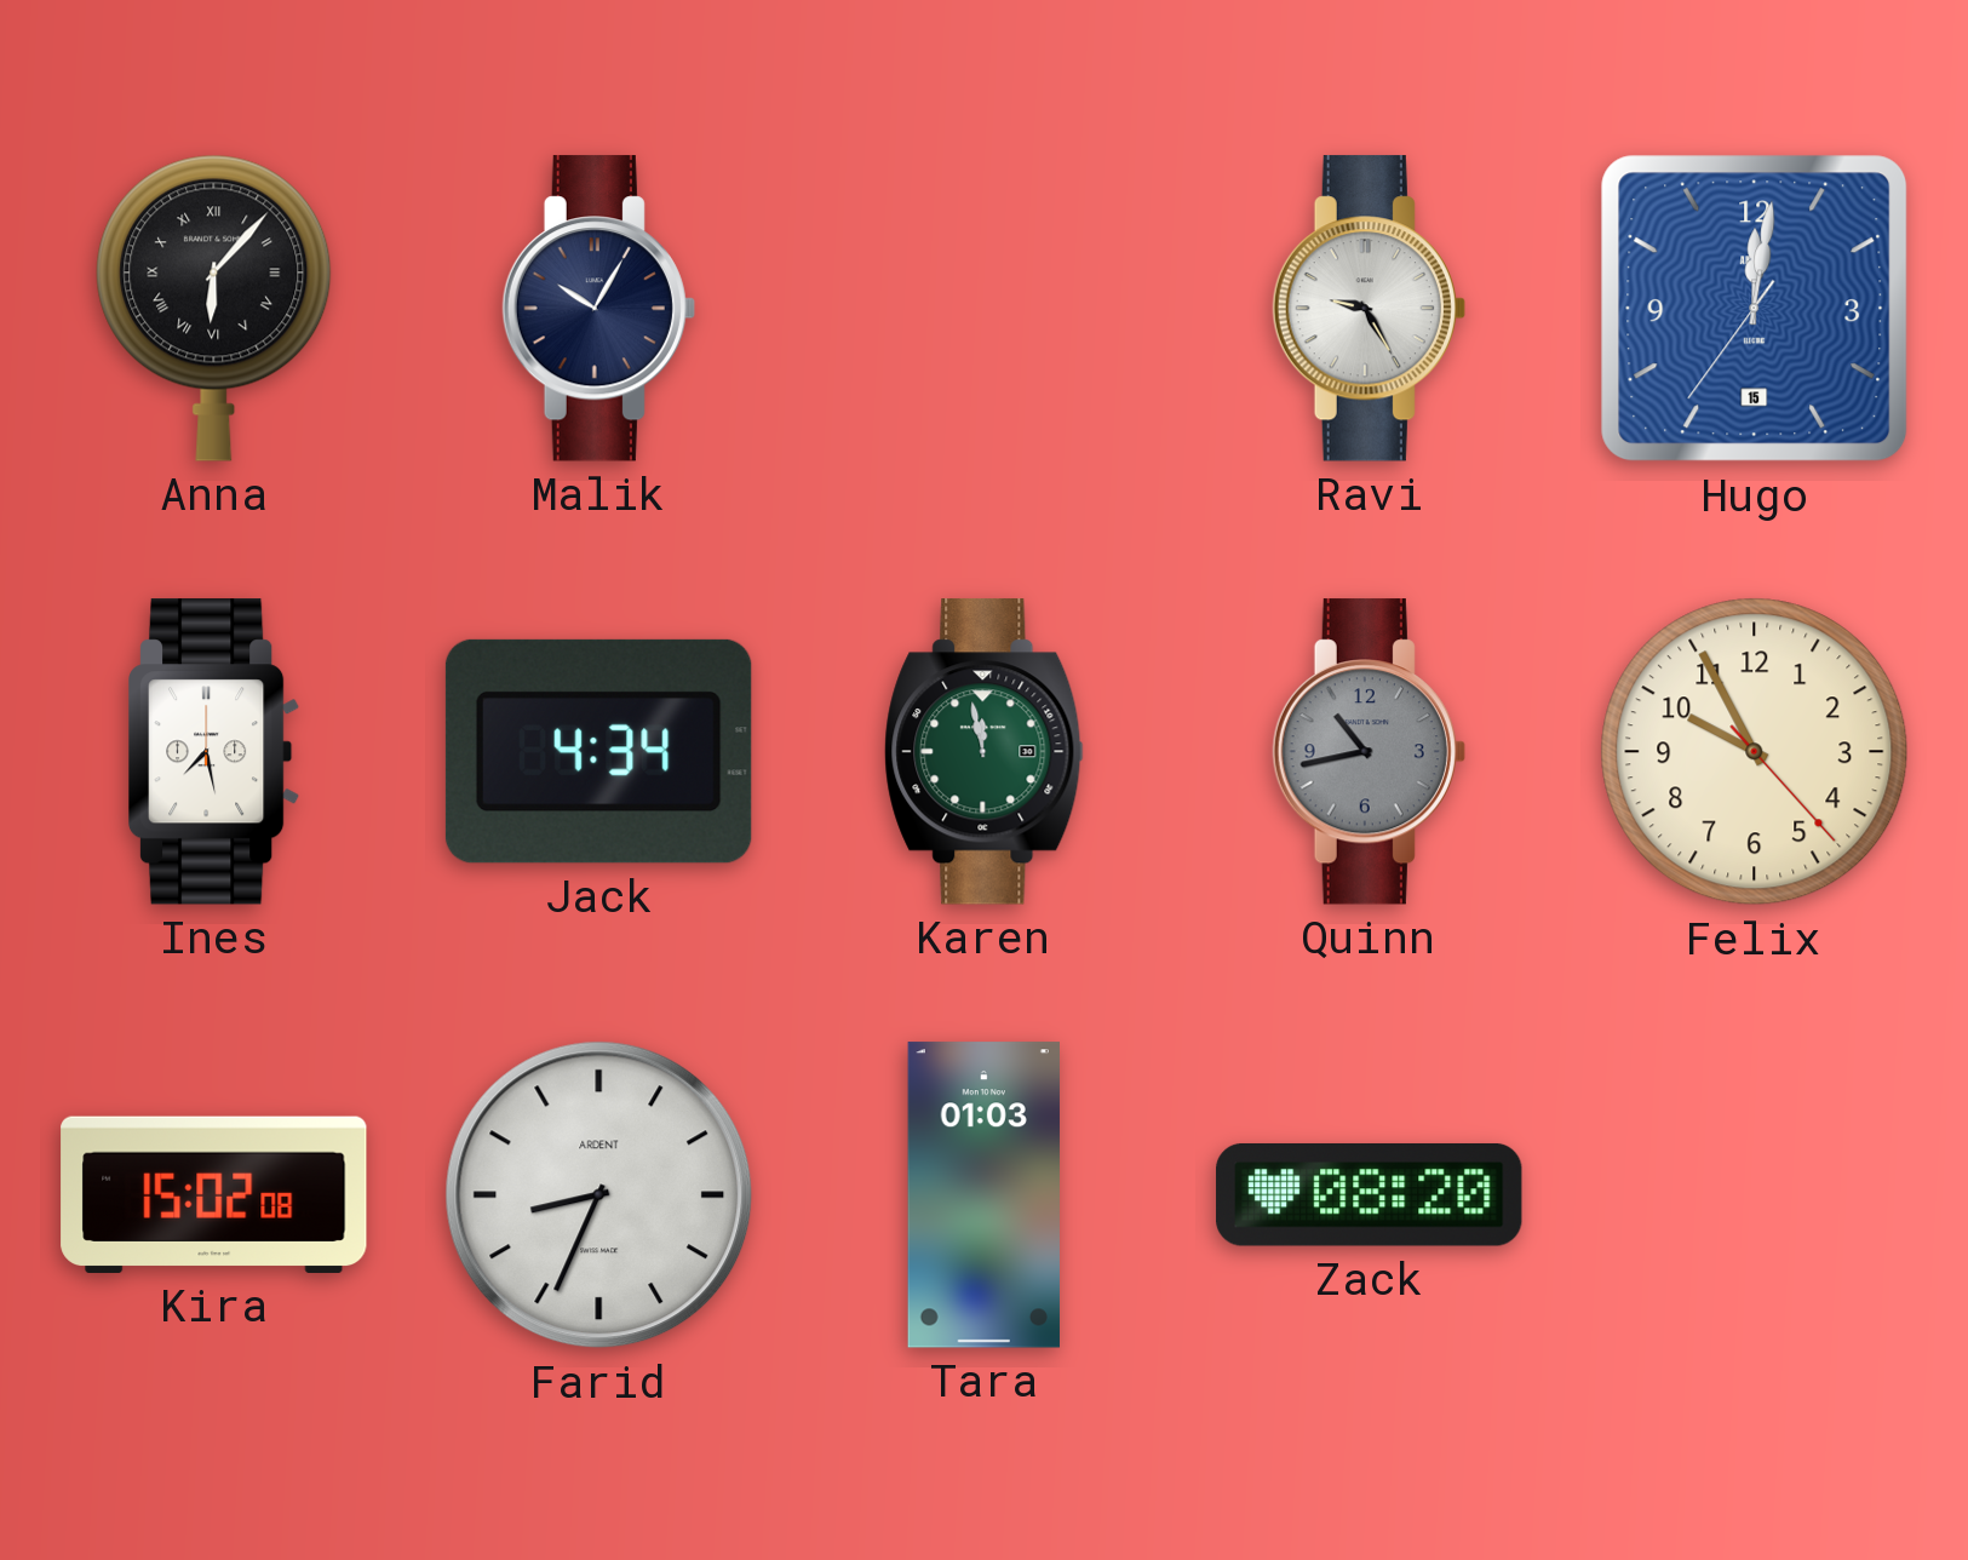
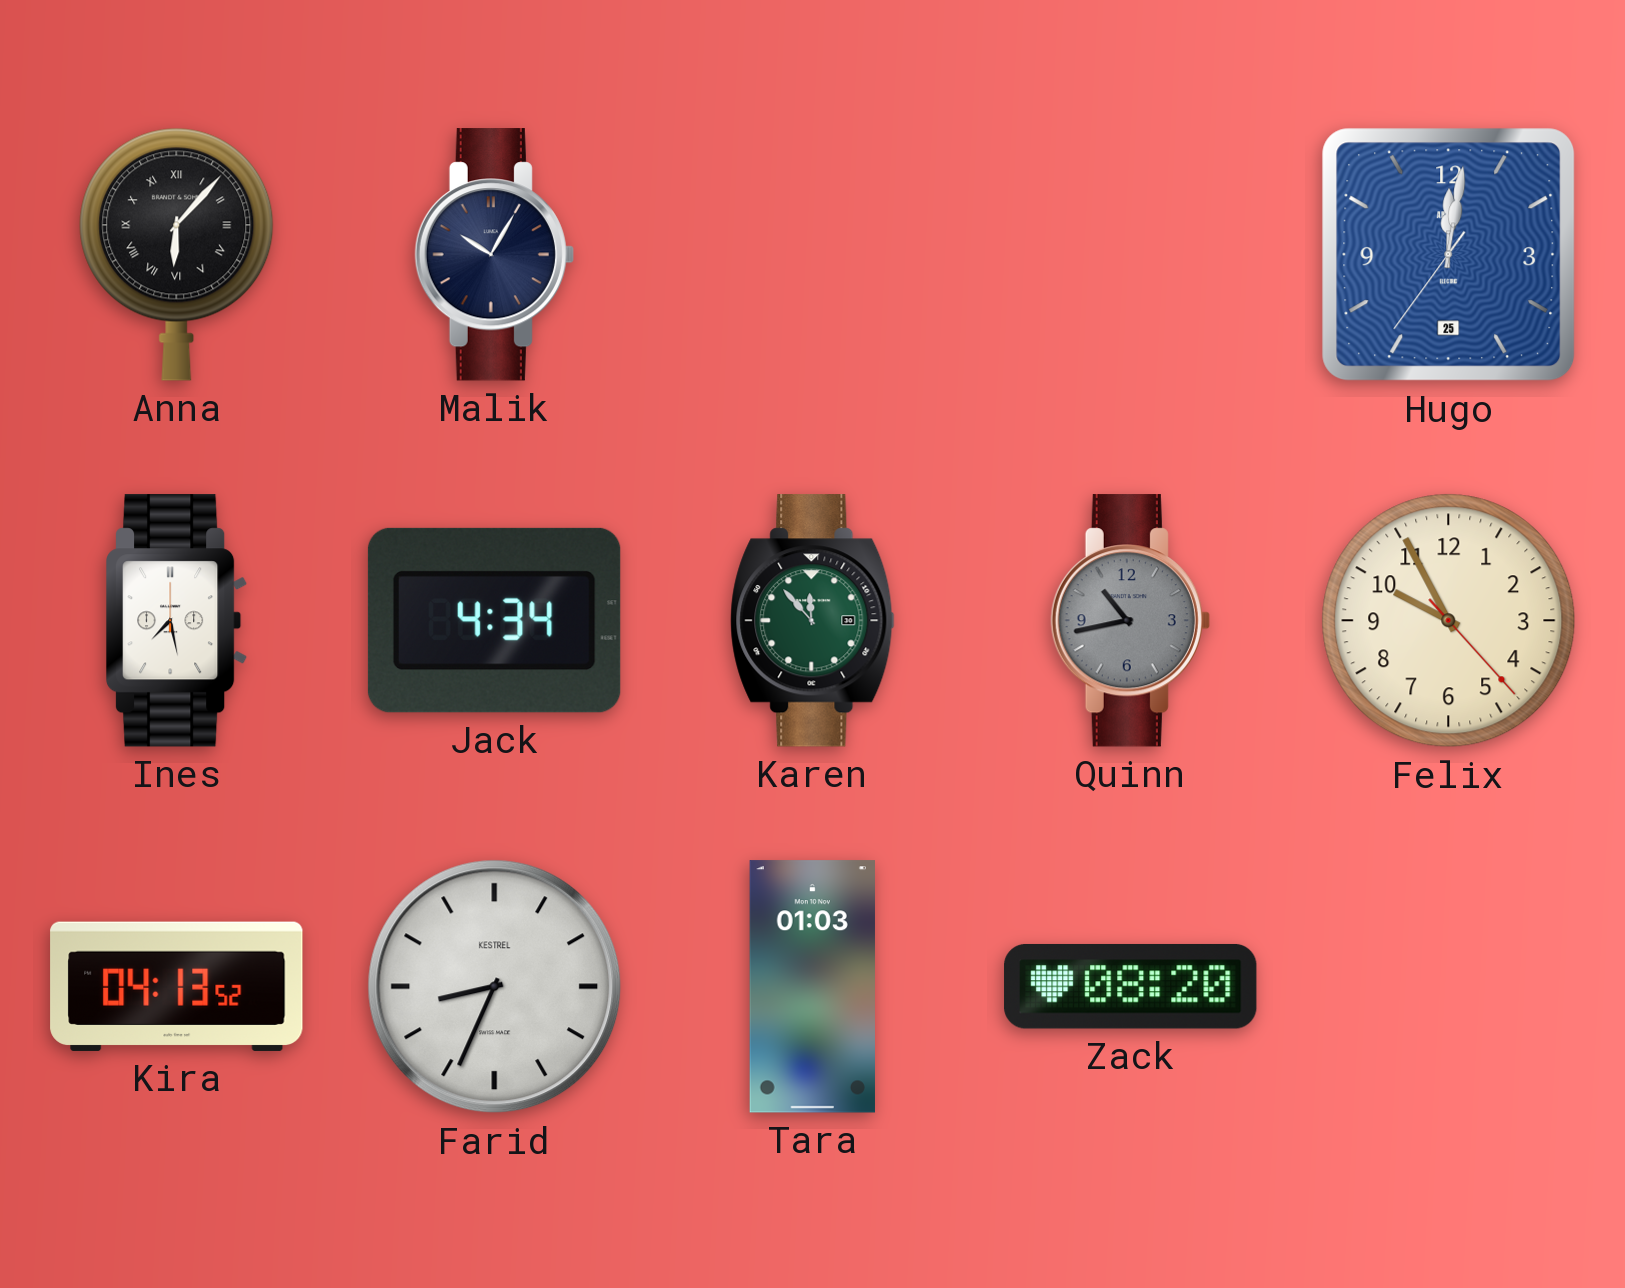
Ravi: 9:25 -> none (1369, 309)
Hugo date: 15 -> 25 (1449, 255)
Karen: 11:58 -> 11:53 (813, 621)
Kira: 15:02 -> 04:13 (177, 986)
Farid brand: ARDENT -> KESTREL (495, 987)
